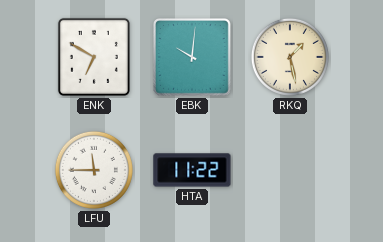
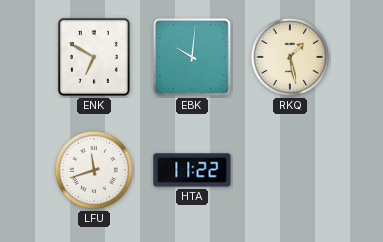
LFU: 11:45 -> 11:42 (94, 170)
